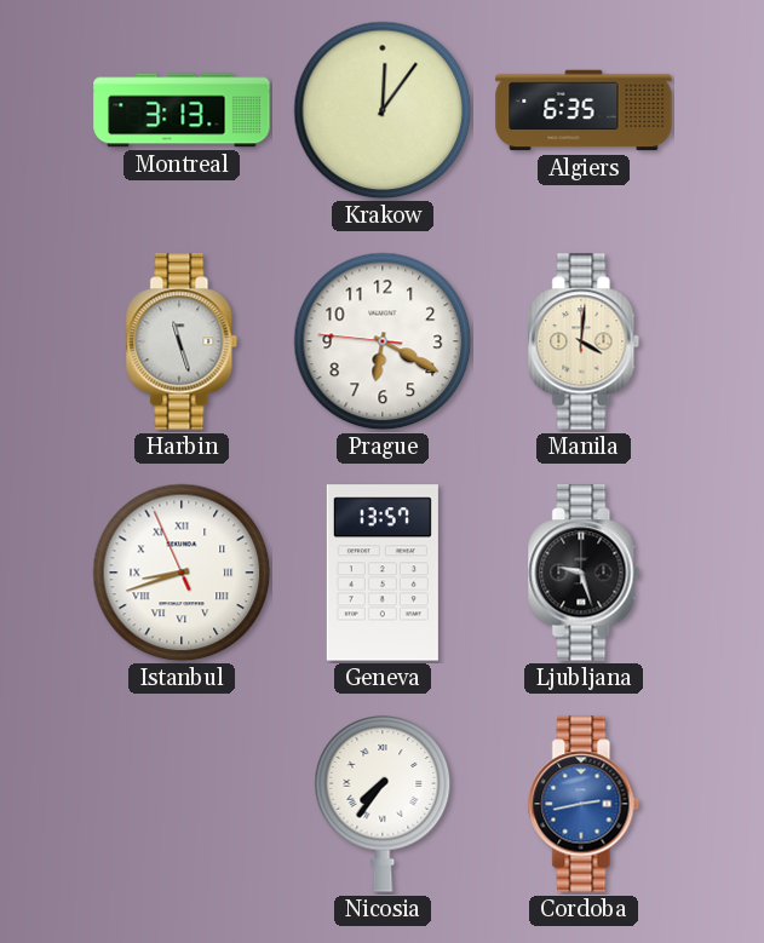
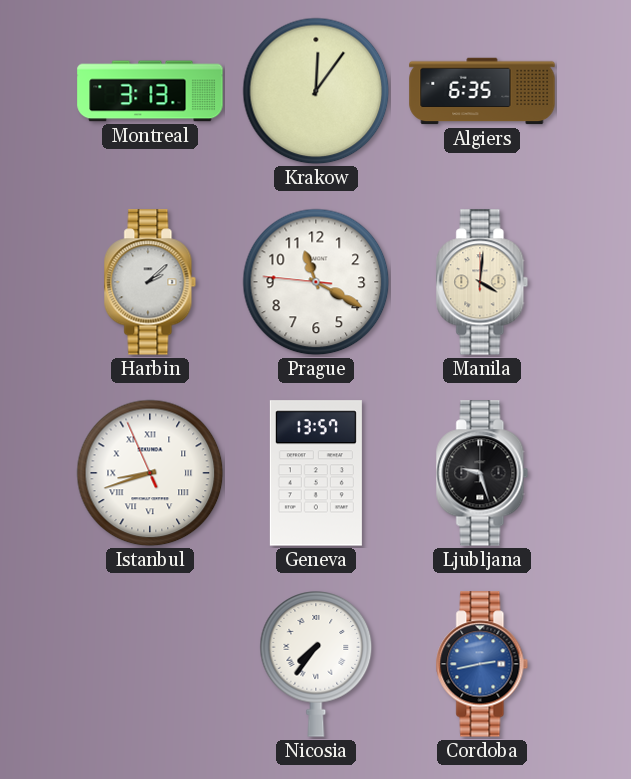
Harbin: 11:27 -> 2:08 (150, 282)
Prague: 6:19 -> 11:19 (316, 282)
